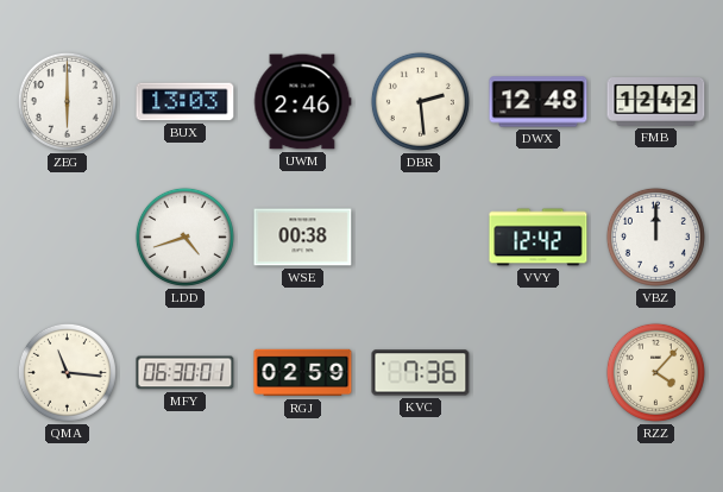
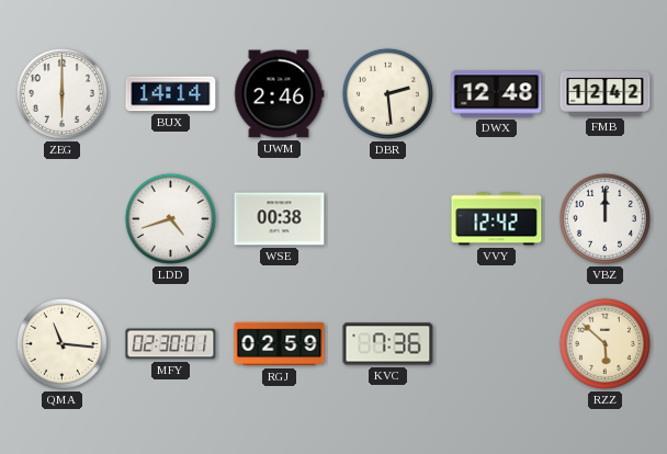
BUX: 13:03 -> 14:14 (171, 94)
MFY: 06:30 -> 02:30 (171, 344)
RZZ: 4:07 -> 5:52 (604, 343)
